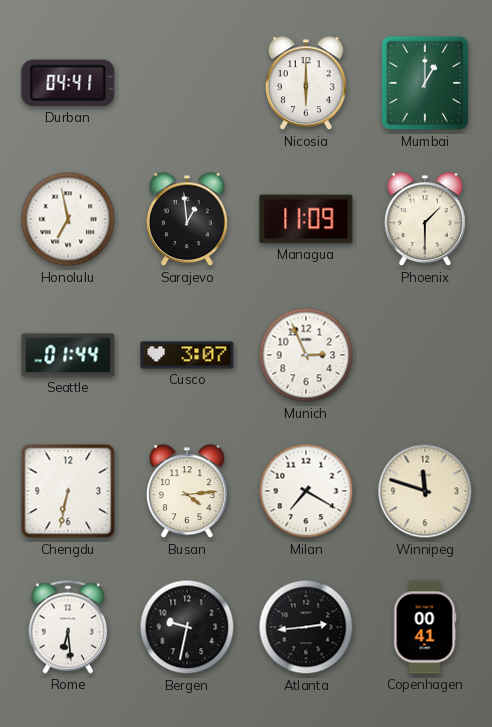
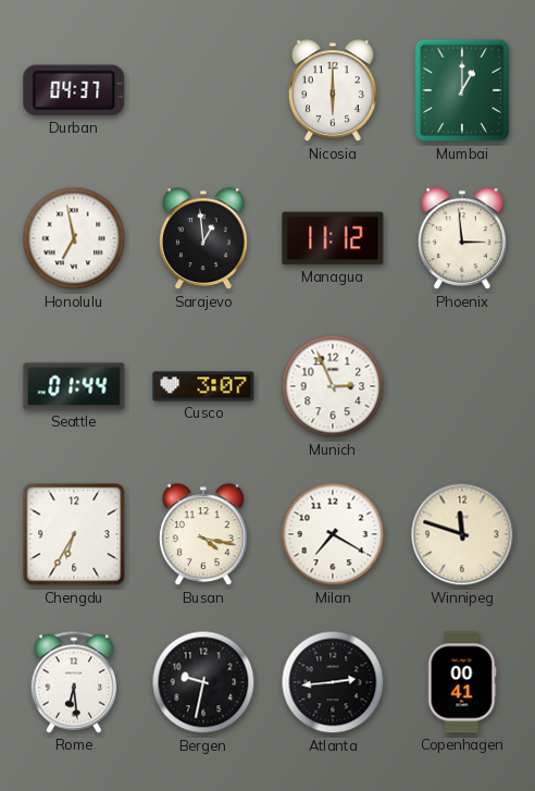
Durban: 04:41 -> 04:37 (74, 90)
Managua: 11:09 -> 11:12 (333, 238)
Phoenix: 1:30 -> 2:59 (462, 239)
Chengdu: 6:32 -> 6:35 (74, 534)
Busan: 4:14 -> 4:17 (203, 535)
